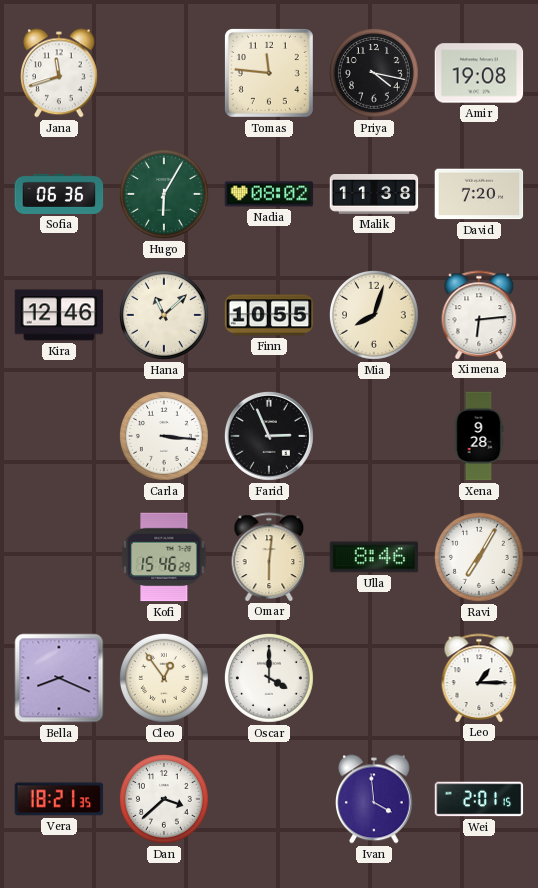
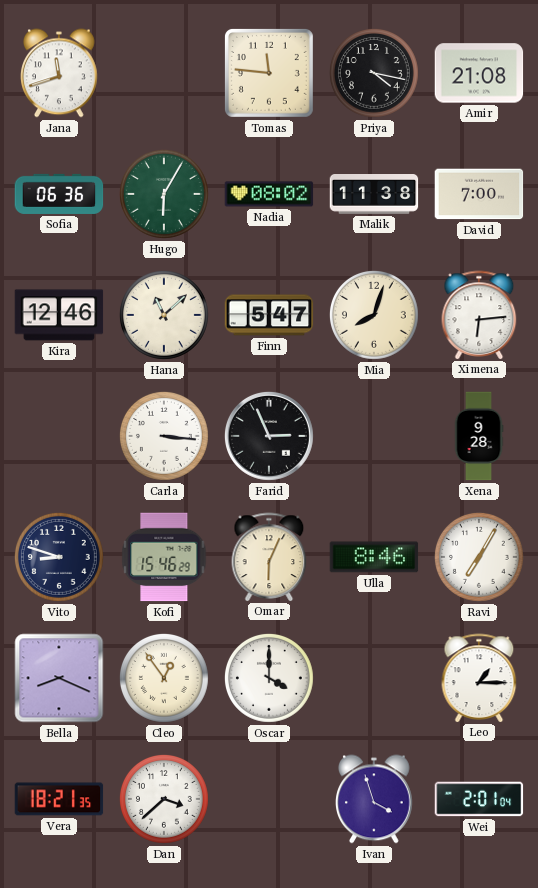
Amir: 19:08 -> 21:08 (479, 73)
David: 7:20 -> 7:00 (479, 194)
Finn: 10:55 -> 5:47 (269, 315)
Vito: none -> 8:48 (59, 557)
Omar: 6:01 -> 6:04 (269, 557)
Ivan: 3:59 -> 3:57 (375, 799)
Wei: 2:01:15 -> 2:01:04 (479, 799)
